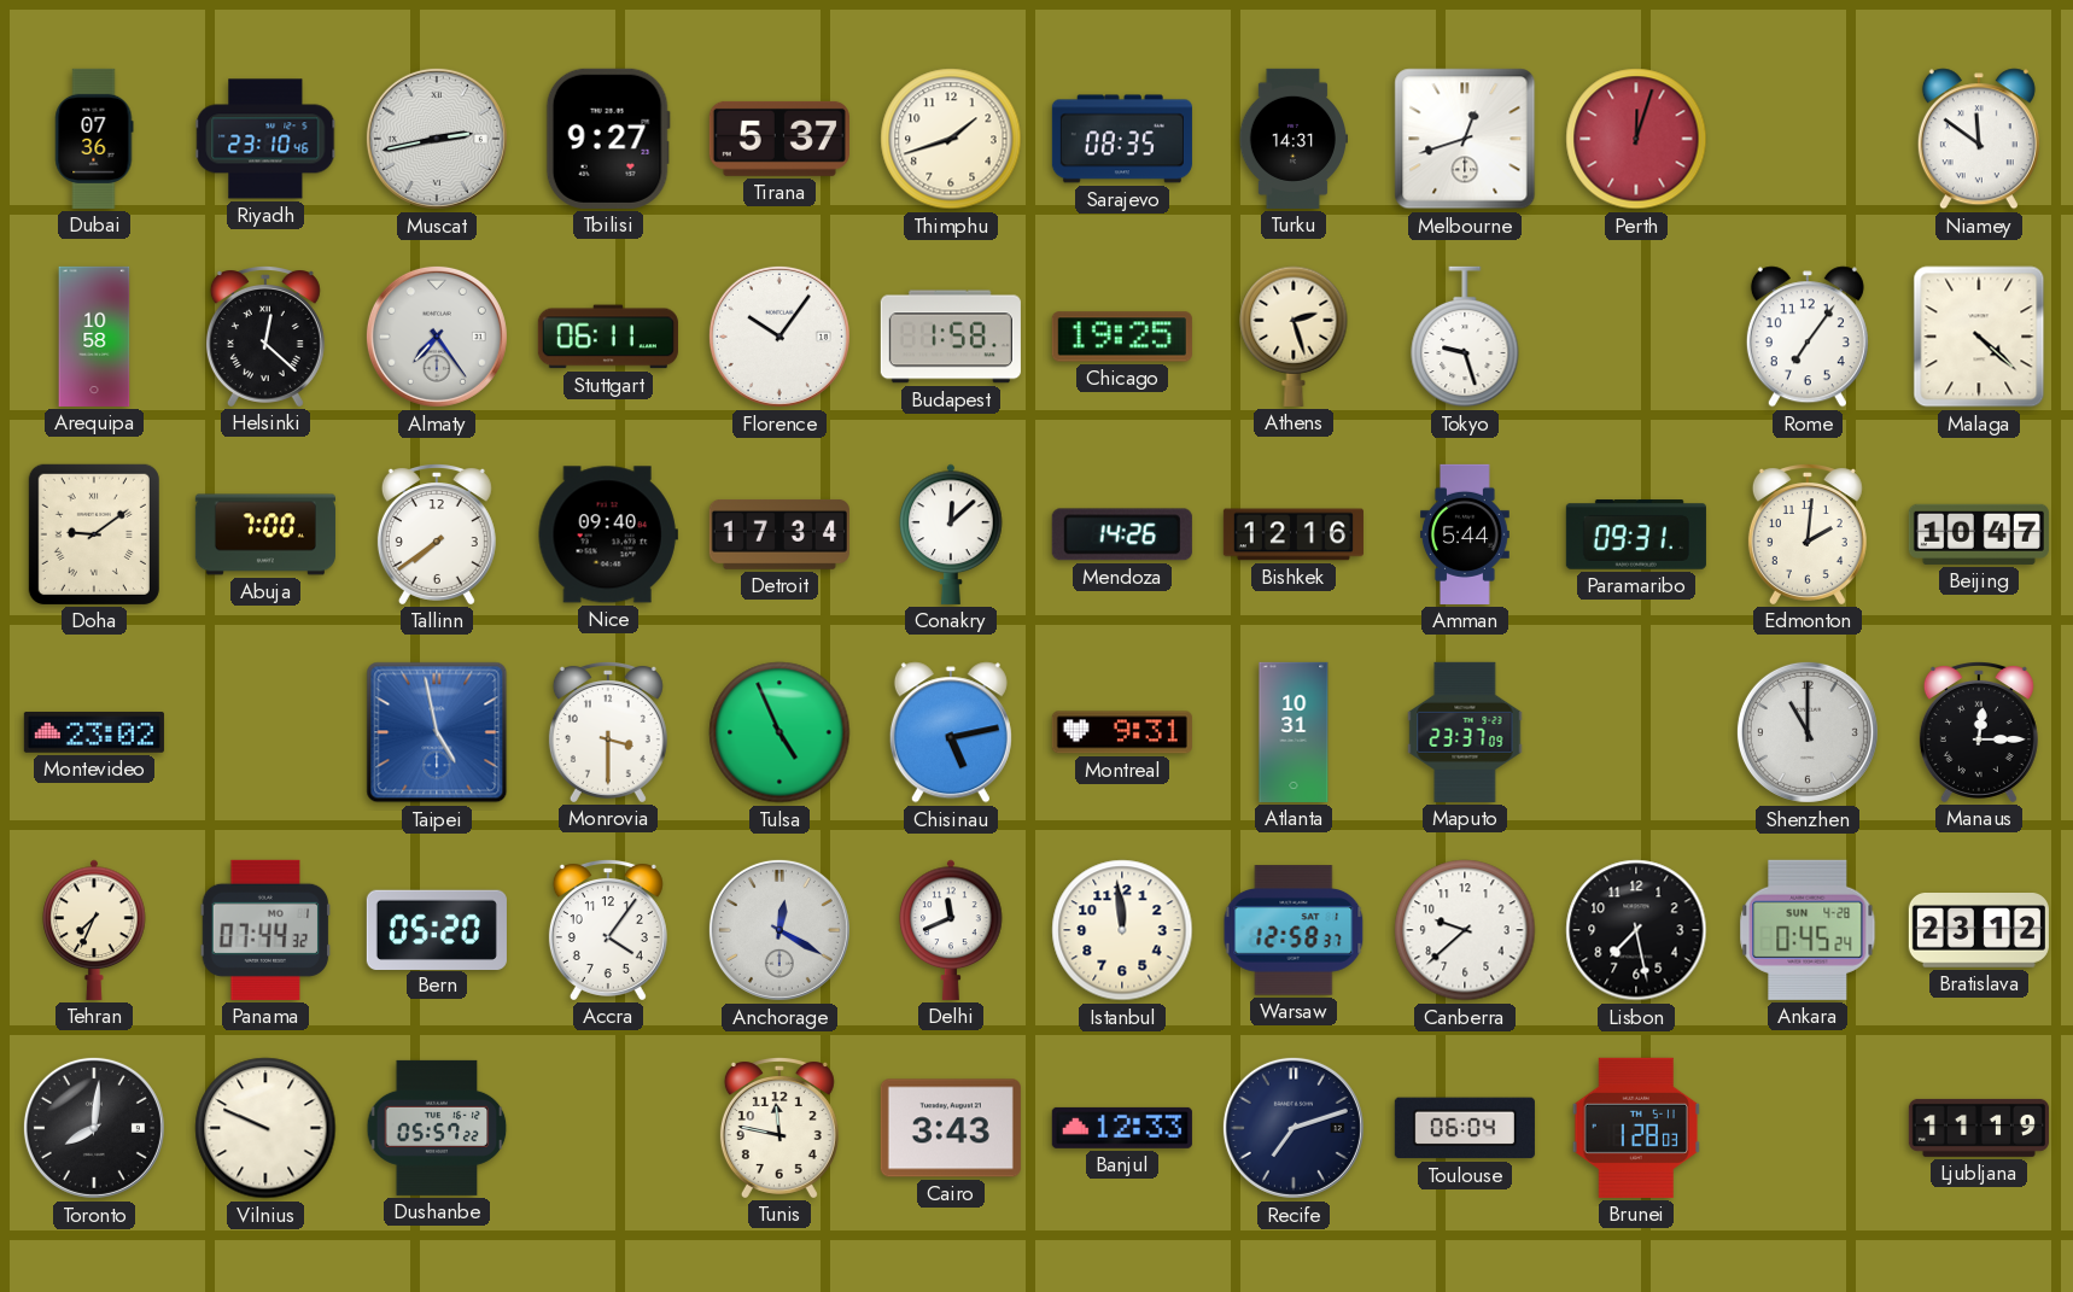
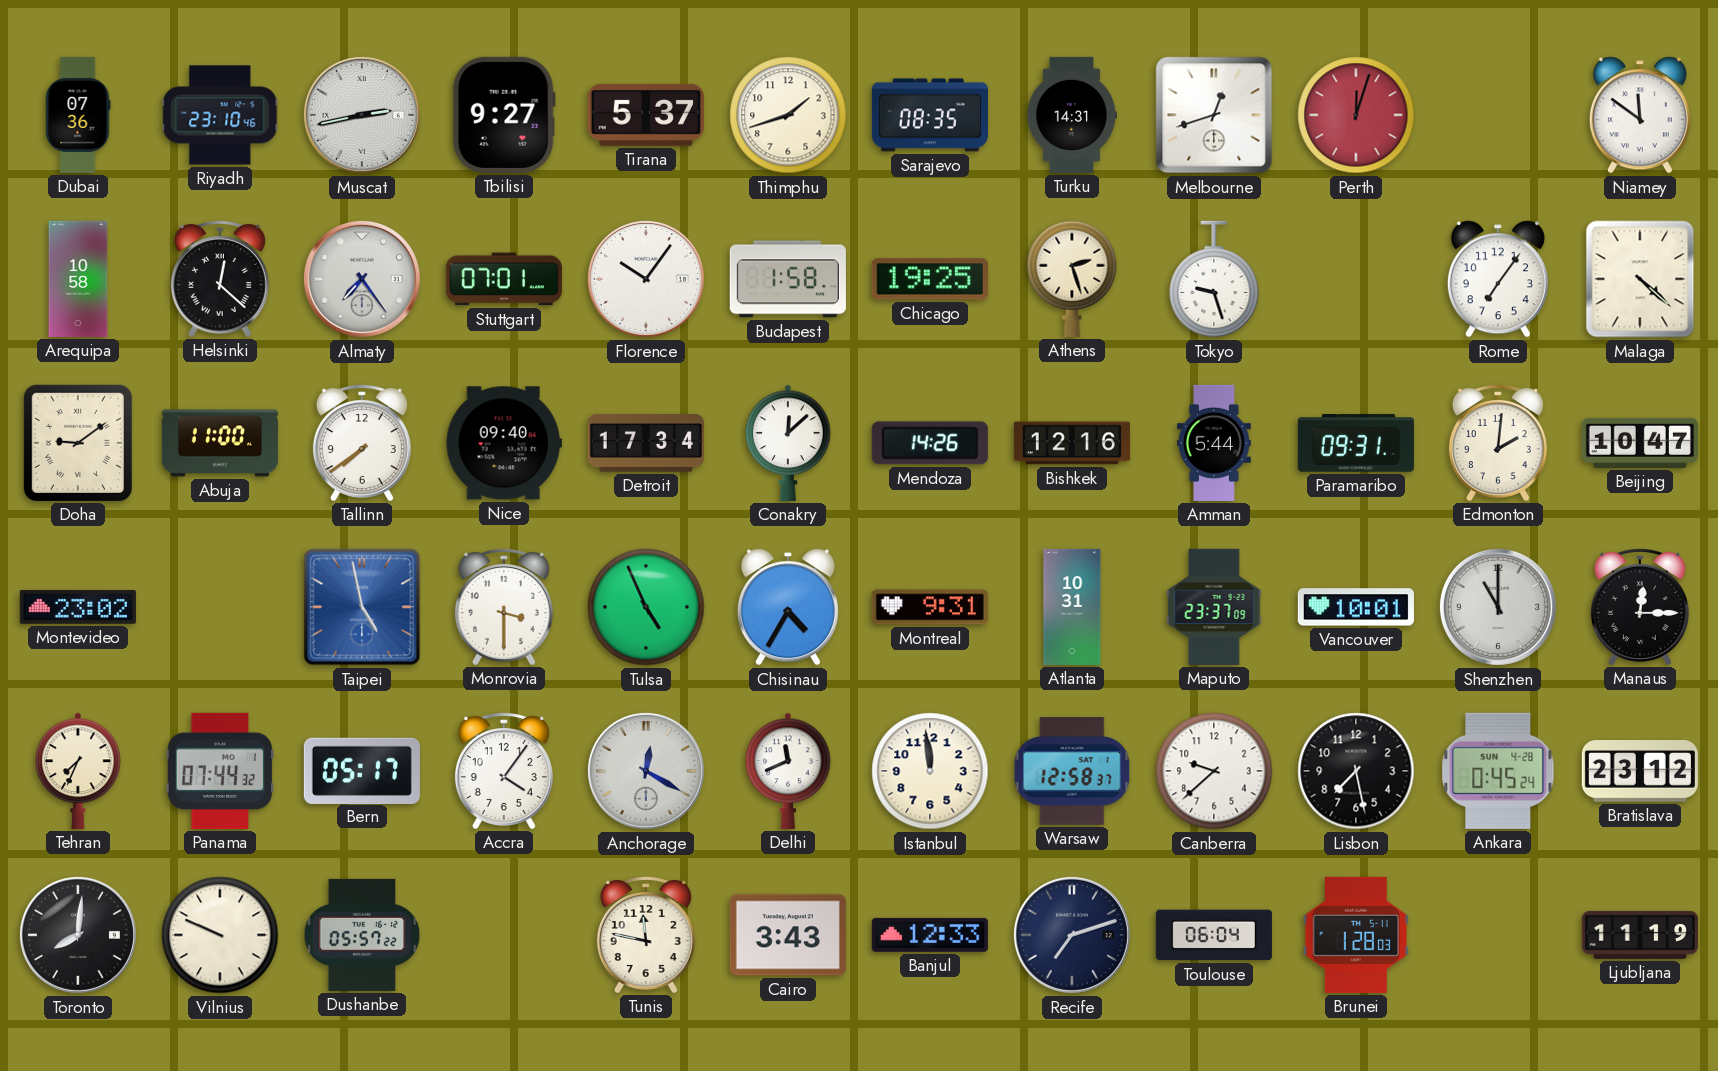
Stuttgart: 06:11 -> 07:01 (504, 279)
Abuja: 7:00 -> 11:00 (220, 443)
Chisinau: 5:13 -> 4:35 (788, 607)
Vancouver: none -> 10:01 (1356, 607)
Bern: 05:20 -> 05:17 (362, 770)
